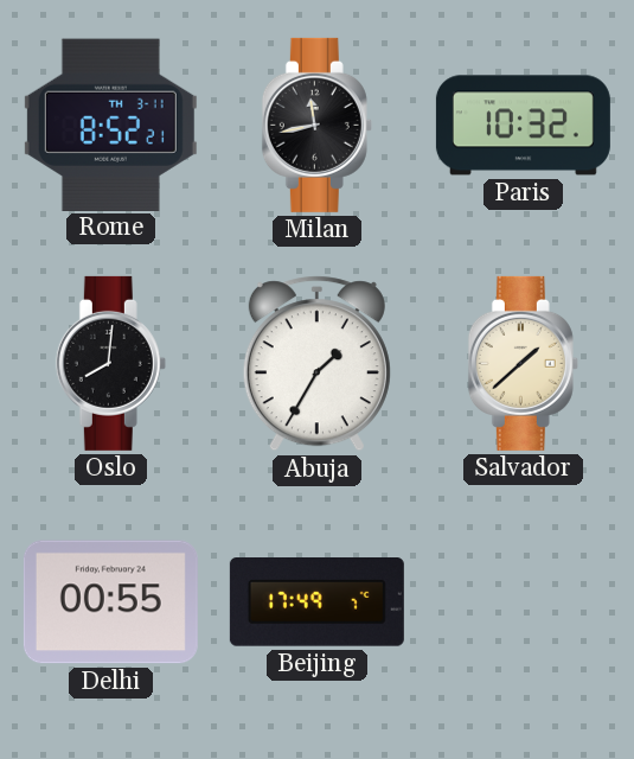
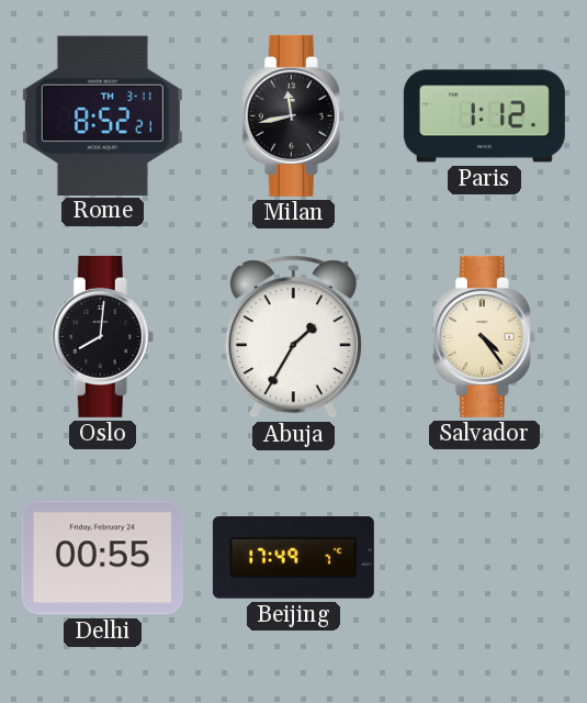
Paris: 10:32 -> 1:12 (484, 116)
Salvador: 1:38 -> 4:24 (484, 336)
